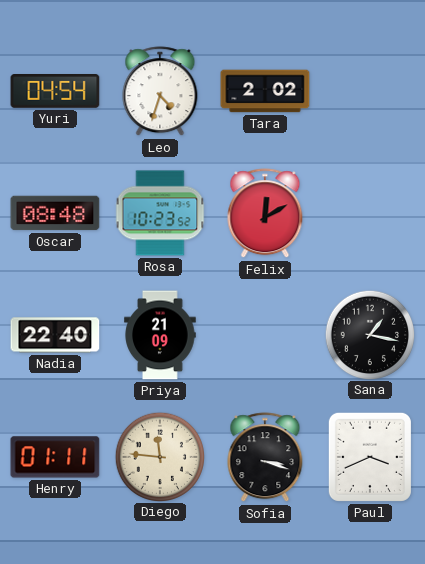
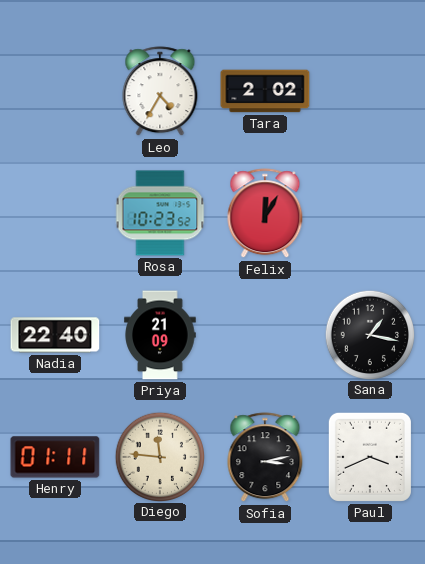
Yuri: 04:54 -> none (55, 92)
Leo: 4:33 -> 4:35 (160, 92)
Oscar: 08:48 -> none (55, 213)
Felix: 12:10 -> 12:05 (265, 214)
Sofia: 3:18 -> 3:13 (265, 458)
